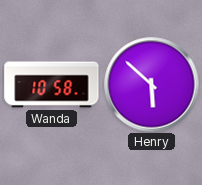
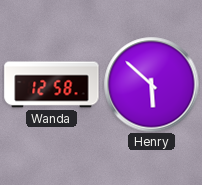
Wanda: 10:58 -> 12:58 (52, 85)
